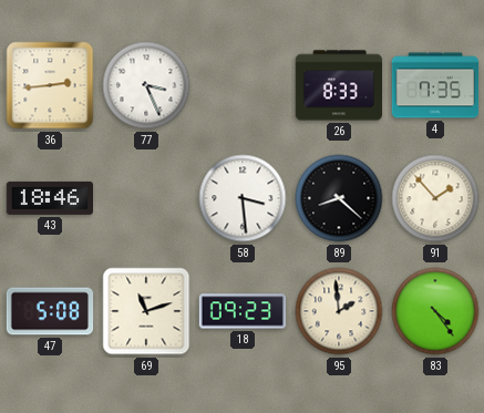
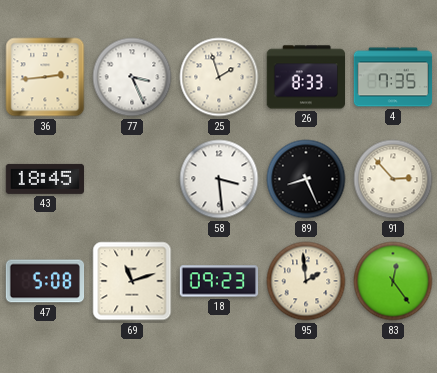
25: none -> 1:57 (219, 77)
43: 18:46 -> 18:45 (44, 179)
89: 8:22 -> 8:26 (306, 179)
91: 1:53 -> 2:53 (393, 179)
83: 4:24 -> 12:24 (393, 281)
